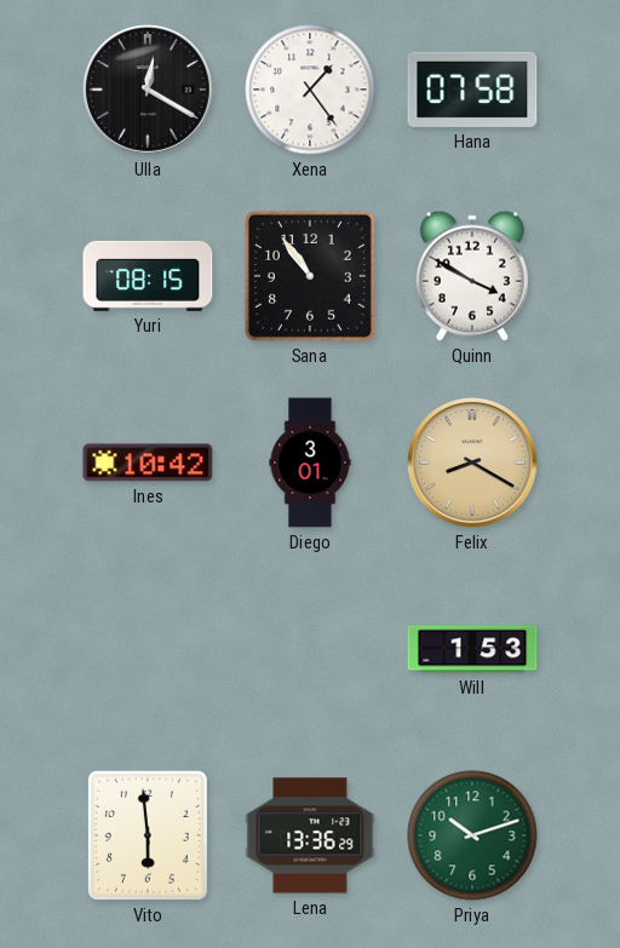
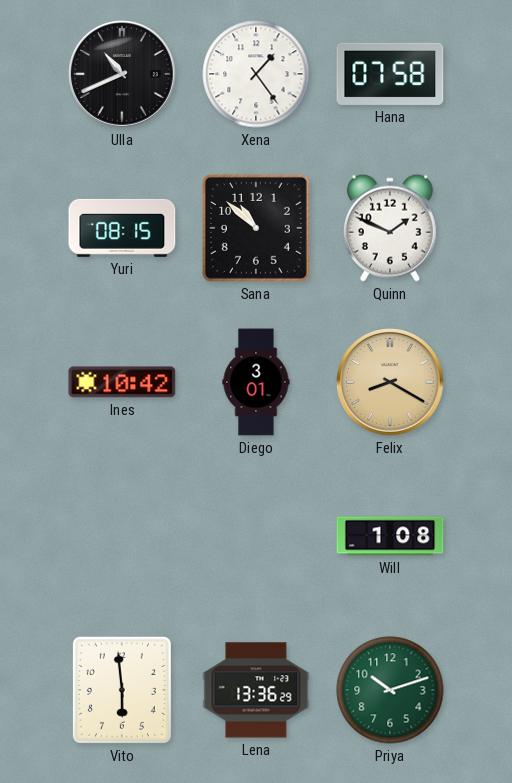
Ulla: 12:20 -> 10:41 (123, 75)
Sana: 10:54 -> 10:52 (256, 228)
Quinn: 3:50 -> 1:49 (390, 228)
Will: 1:53 -> 1:08 (390, 536)
